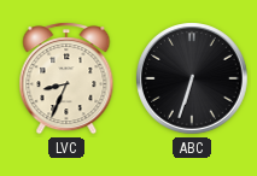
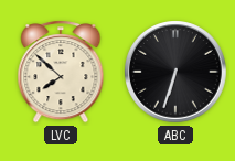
LVC: 8:34 -> 7:52 (61, 72)
